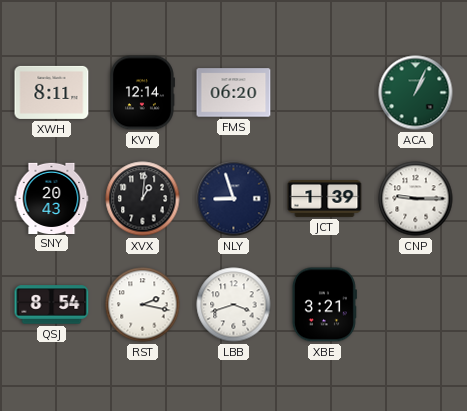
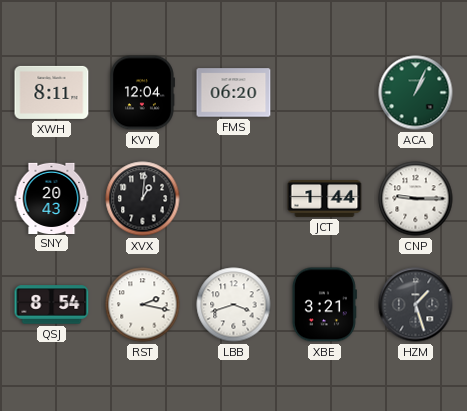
KVY: 12:14 -> 12:04 (142, 93)
NLY: 8:57 -> none (234, 199)
JCT: 1:39 -> 1:44 (325, 198)
HZM: none -> 1:27 (416, 305)
